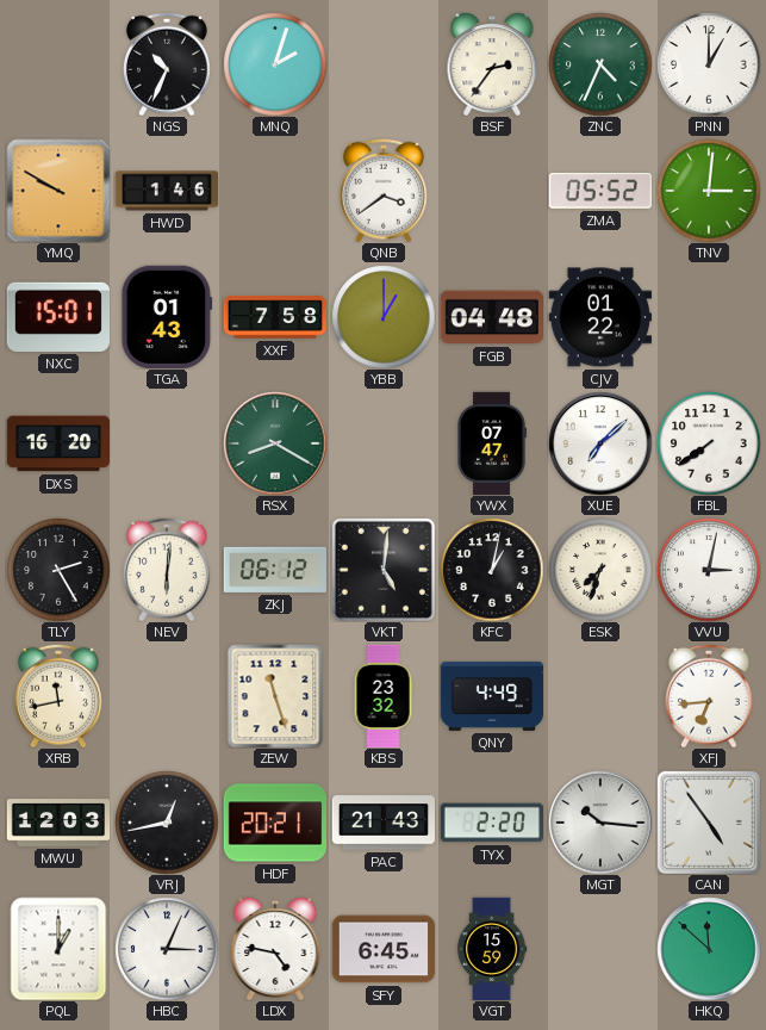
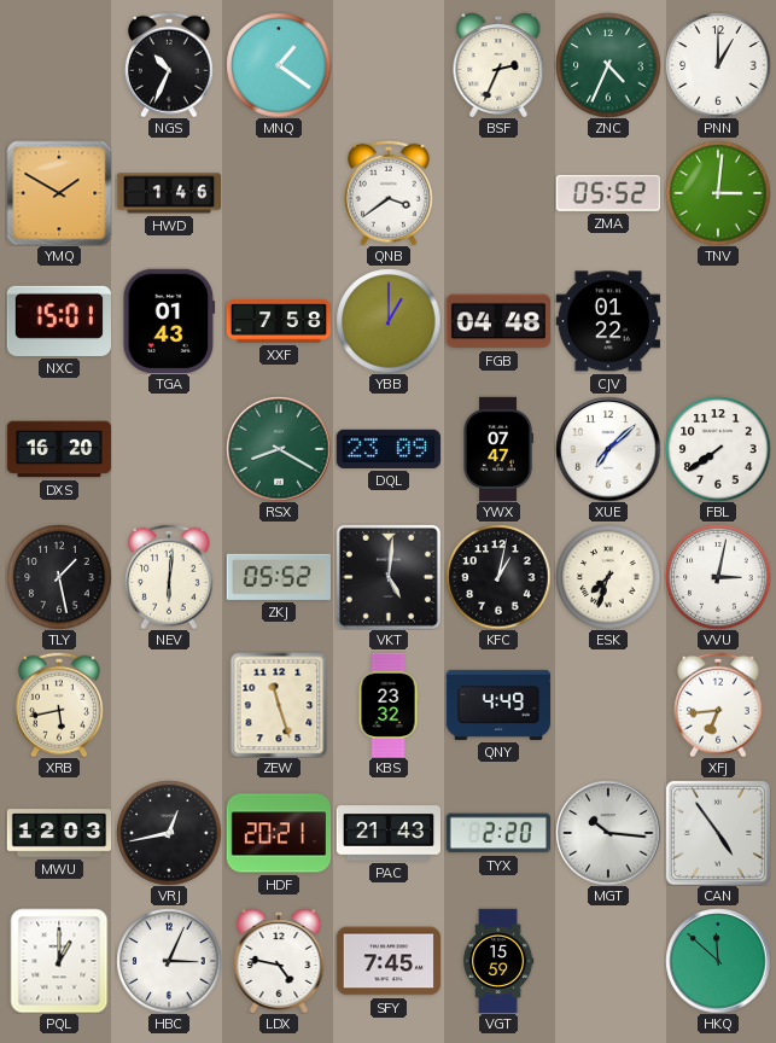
MNQ: 2:03 -> 1:21 (279, 65)
BSF: 2:36 -> 2:34 (498, 65)
YMQ: 9:50 -> 1:50 (59, 193)
DQL: none -> 23:09 (389, 449)
TLY: 2:25 -> 1:28 (59, 577)
ZKJ: 06:12 -> 05:52 (279, 577)
XRB: 11:43 -> 5:43 (59, 705)
SFY: 6:45 -> 7:45 (387, 961)
